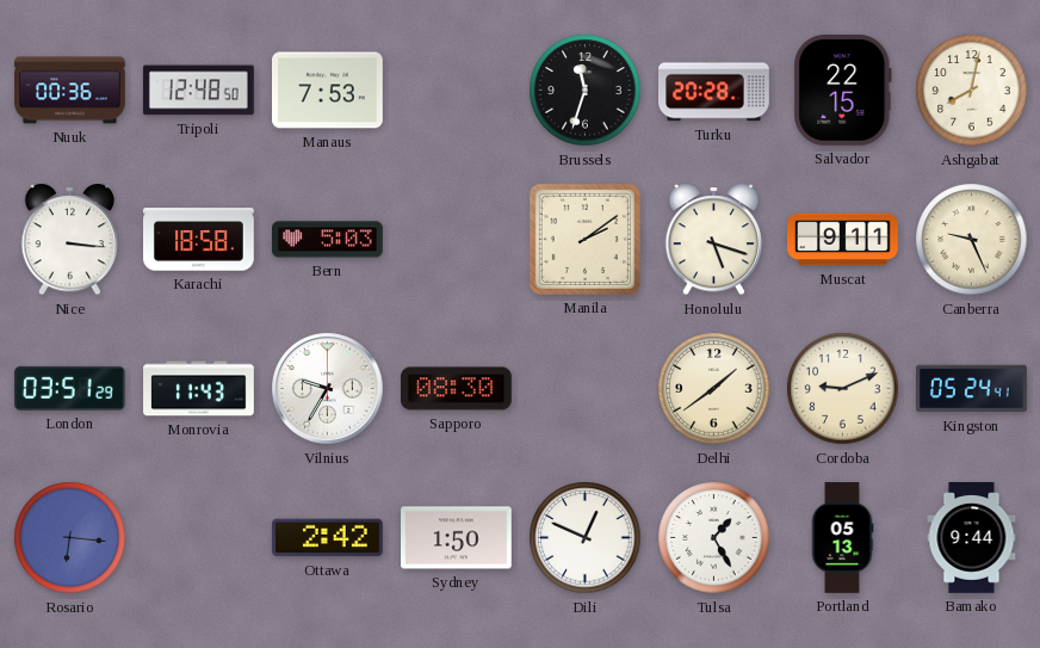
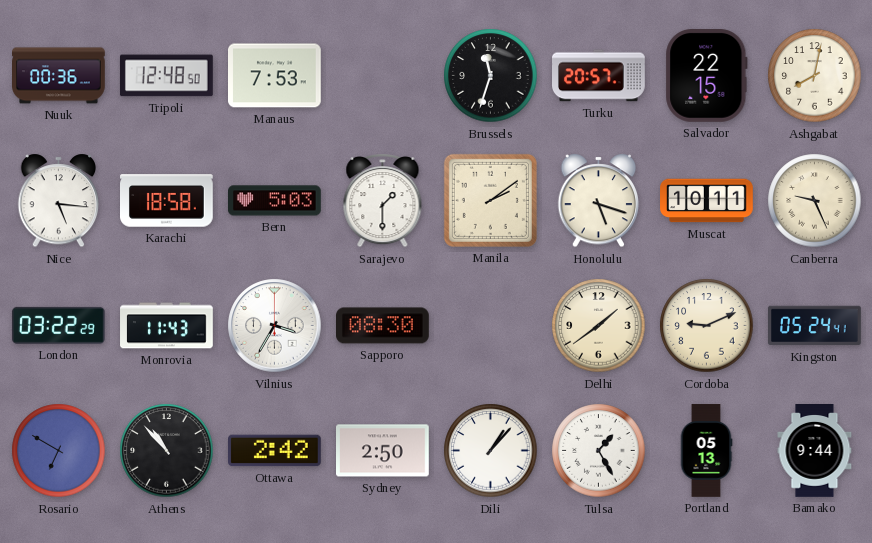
Turku: 20:28 -> 20:57 (599, 76)
Nice: 3:16 -> 5:16 (59, 201)
Sarajevo: none -> 1:30 (383, 201)
Muscat: 9:11 -> 10:11 (707, 201)
London: 03:51 -> 03:22 (58, 325)
Vilnius: 9:35 -> 3:35 (275, 326)
Rosario: 6:16 -> 6:50 (59, 451)
Athens: none -> 10:53 (167, 451)
Sydney: 1:50 -> 2:50 (383, 451)
Dili: 12:49 -> 1:07 (491, 451)
